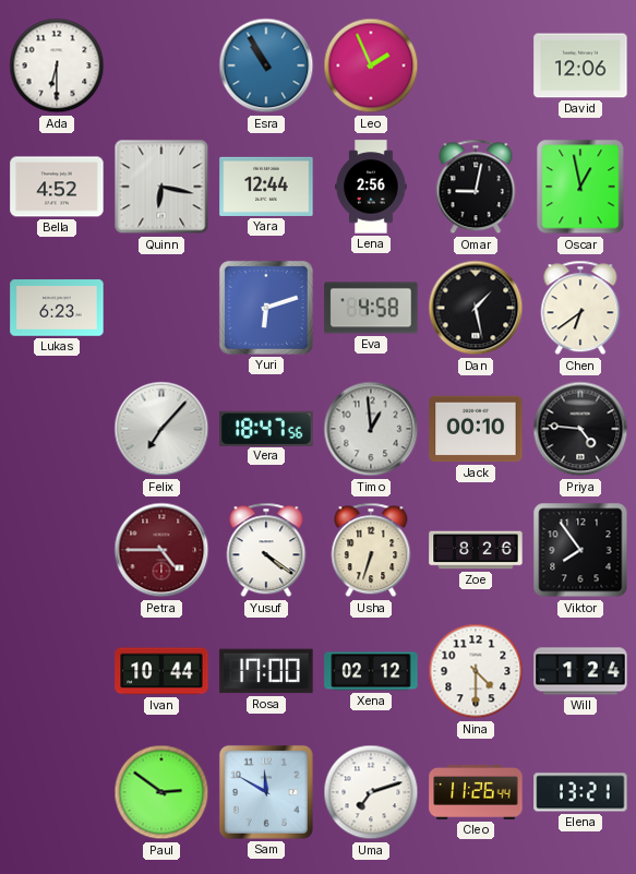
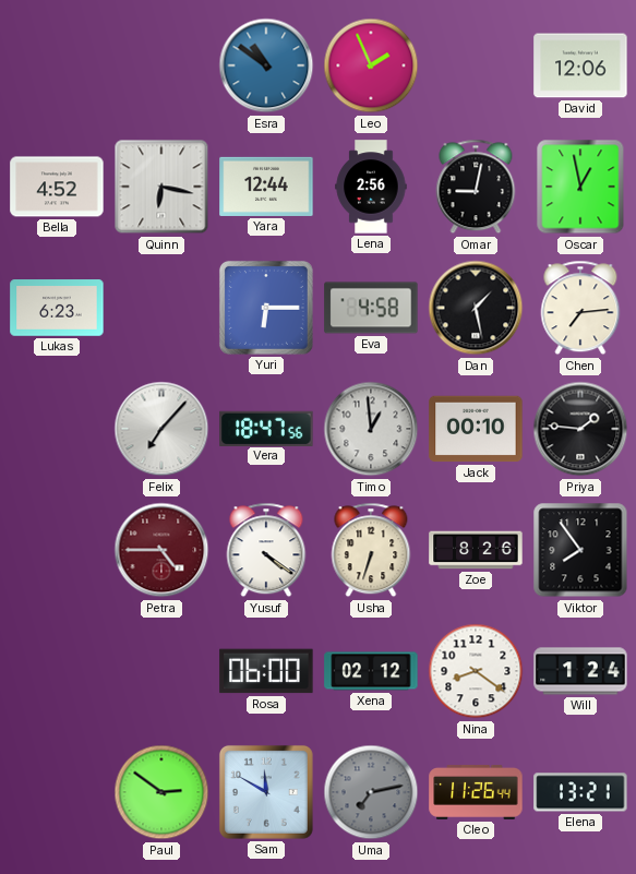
Ada: 6:30 -> none (57, 65)
Esra: 10:55 -> 10:51 (266, 65)
Yuri: 6:12 -> 6:15 (266, 308)
Chen: 6:39 -> 7:14 (580, 308)
Priya: 4:46 -> 1:46 (580, 429)
Ivan: 10:44 -> none (161, 671)
Rosa: 17:00 -> 06:00 (266, 671)
Nina: 4:30 -> 8:21 (476, 671)
Uma: 7:12 -> 7:13 (371, 792)
Uma dial: white -> grey (371, 792)
